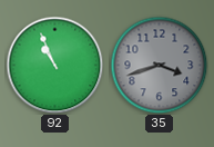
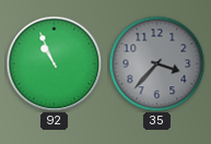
35: 3:42 -> 3:37 (156, 63)
